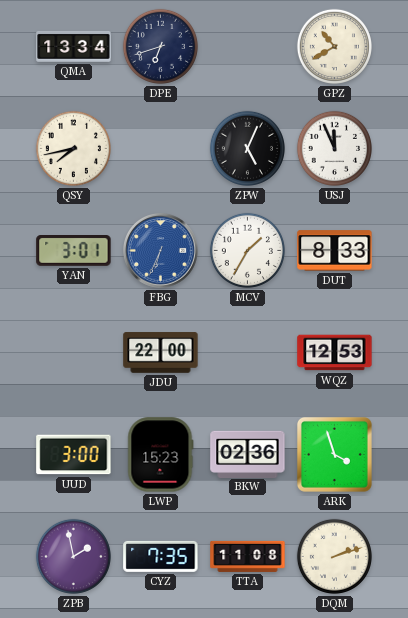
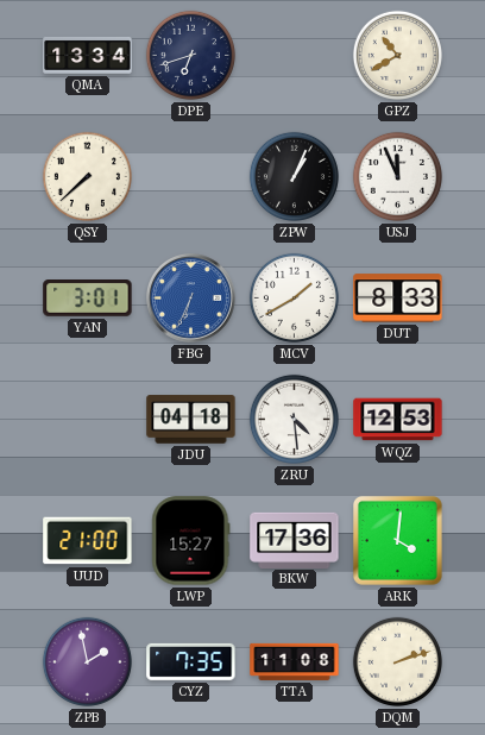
QSY: 7:43 -> 7:38 (87, 176)
ZPW: 5:04 -> 1:04 (294, 176)
MCV: 1:35 -> 1:40 (294, 297)
JDU: 22:00 -> 04:18 (191, 420)
ZRU: none -> 4:29 (294, 419)
UUD: 3:00 -> 21:00 (88, 541)
LWP: 15:23 -> 15:27 (191, 541)
BKW: 02:36 -> 17:36 (295, 540)
ARK: 3:57 -> 4:01 (397, 540)
